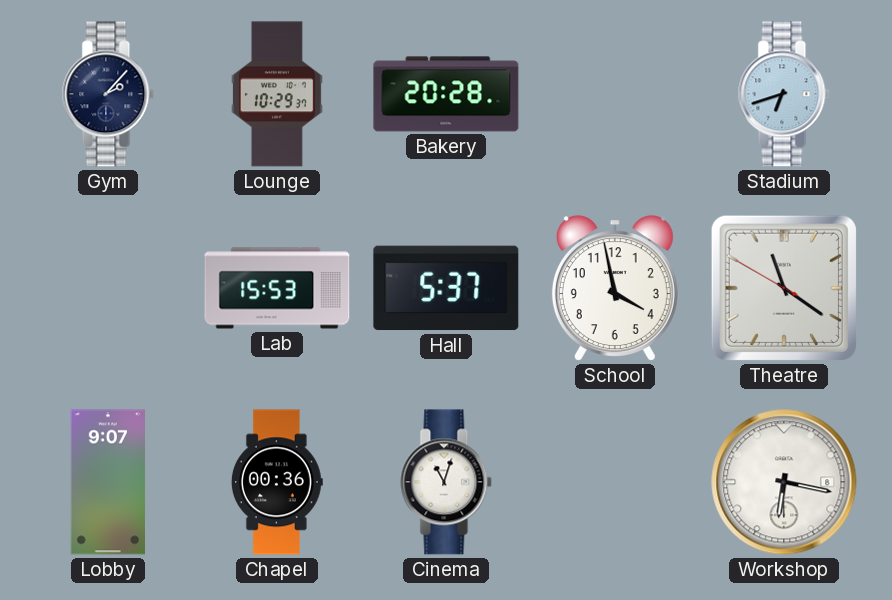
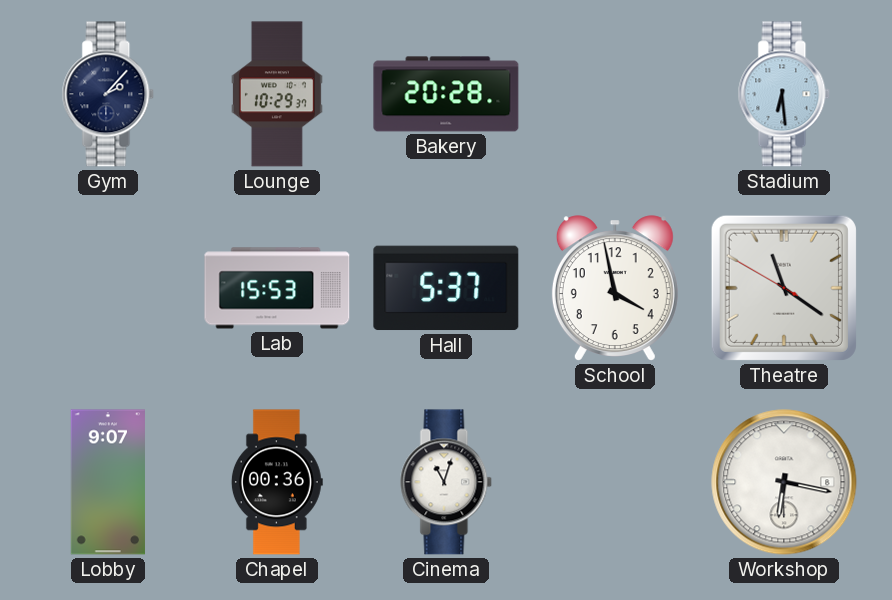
Stadium: 6:42 -> 6:29 (784, 94)
